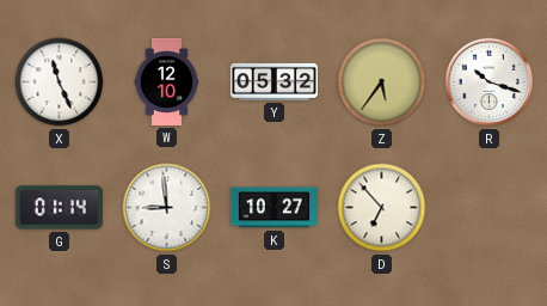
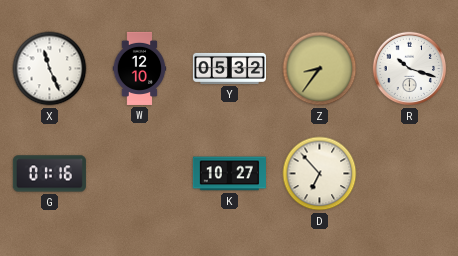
Z: 5:36 -> 8:36 (320, 69)
G: 01:14 -> 01:16 (49, 174)
S: 8:59 -> none (167, 208)
